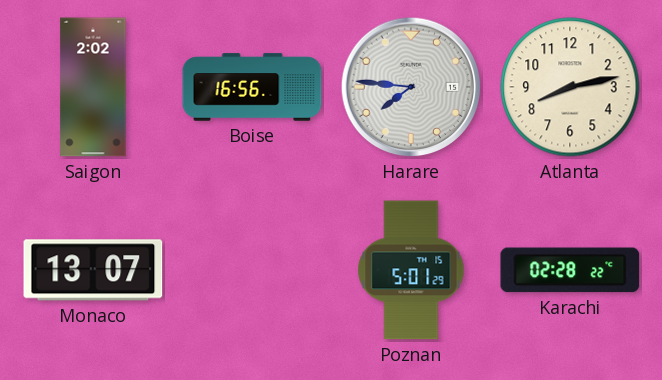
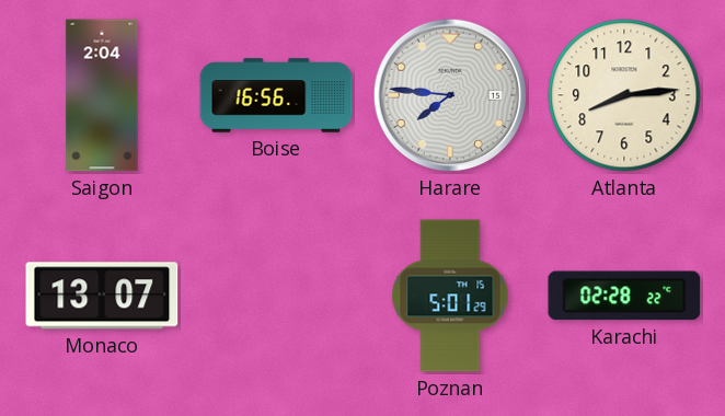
Saigon: 2:02 -> 2:04 (102, 95)
Atlanta: 8:13 -> 8:14 (624, 95)
